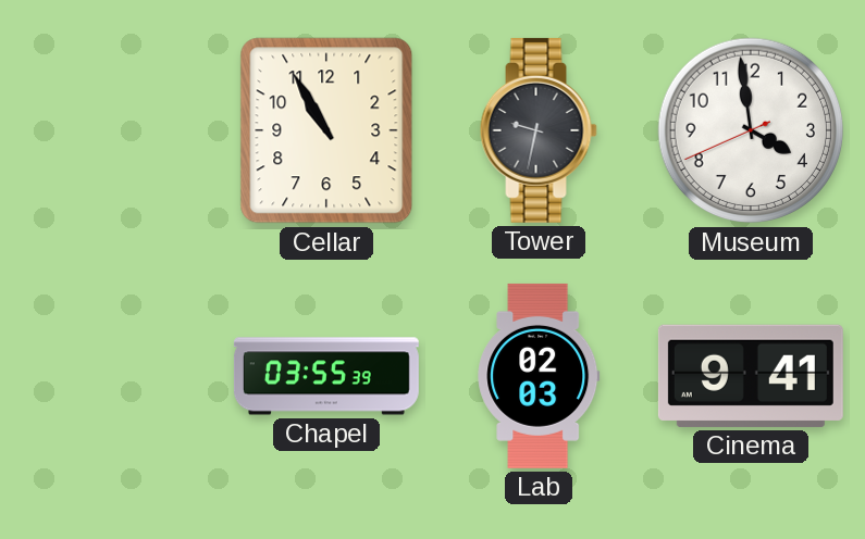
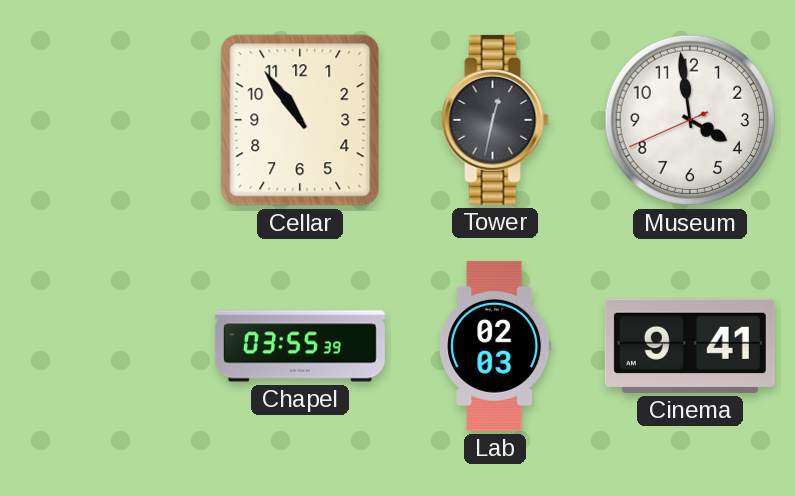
Cellar: 10:55 -> 10:54 (300, 120)
Tower: 9:32 -> 12:32 (495, 120)
